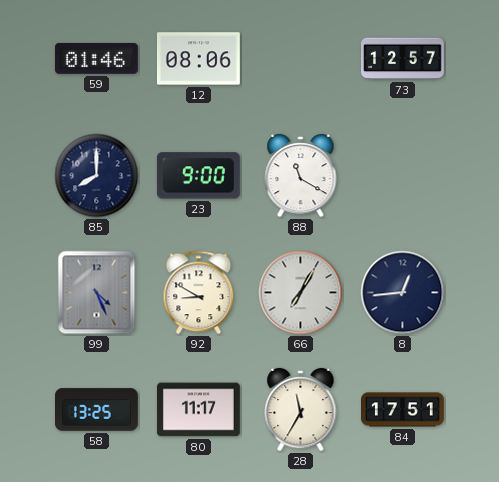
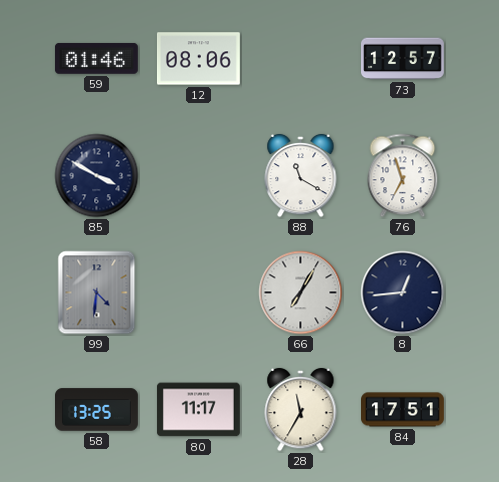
85: 8:00 -> 3:50 (97, 176)
23: 9:00 -> none (198, 176)
76: none -> 6:57 (403, 176)
99: 4:26 -> 4:31 (97, 293)
92: 8:50 -> none (199, 293)
